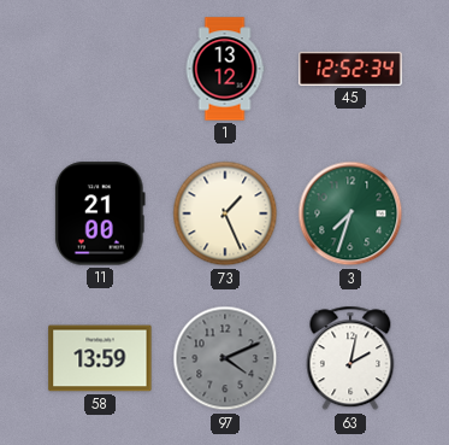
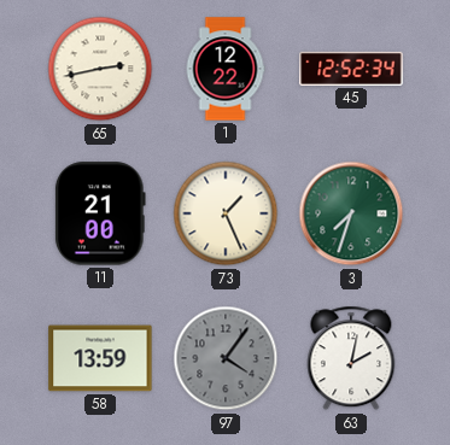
65: none -> 2:43 (100, 69)
1: 13:12 -> 12:22 (226, 69)
97: 4:11 -> 4:06 (226, 358)
